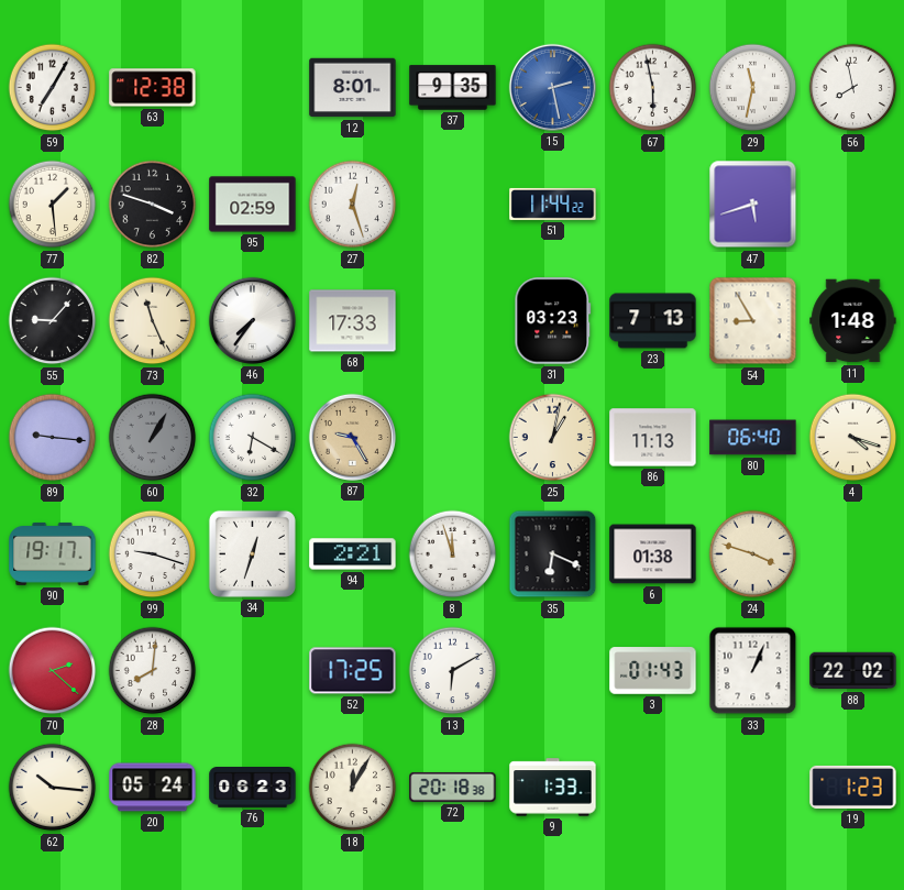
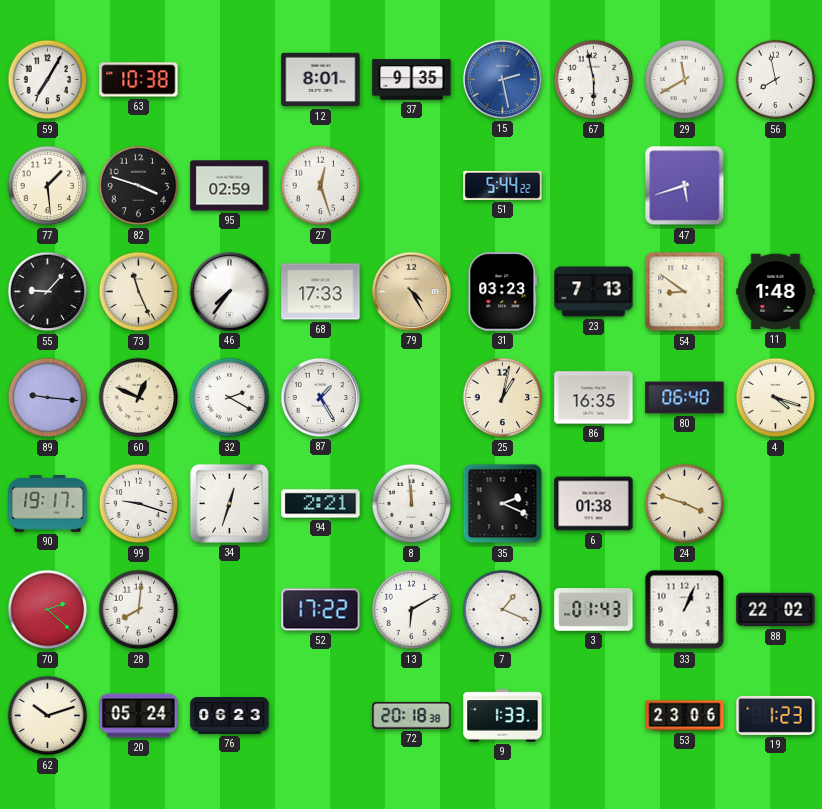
63: 12:38 -> 10:38 (139, 80)
29: 11:32 -> 11:40 (685, 80)
51: 11:44 -> 5:44 (503, 185)
79: none -> 4:25 (411, 291)
54: 8:55 -> 8:51 (685, 292)
60: 1:05 -> 12:49 (139, 398)
60 dial: grey -> cream (139, 398)
32: 6:20 -> 2:20 (230, 398)
87: 9:25 -> 1:25 (320, 397)
87 dial: champagne -> white (320, 397)
86: 11:13 -> 16:35 (594, 398)
8: 11:57 -> 11:59 (412, 504)
35: 6:19 -> 2:19 (503, 504)
52: 17:25 -> 17:22 (321, 610)
7: none -> 1:19 (503, 610)
62: 10:16 -> 10:12 (48, 716)
18: 12:05 -> none (353, 788)
53: none -> 23:06 (685, 716)
